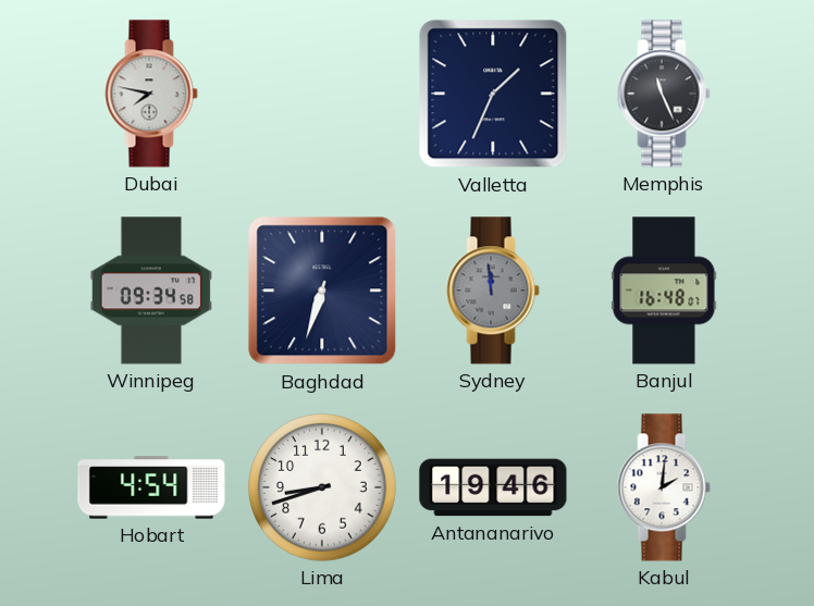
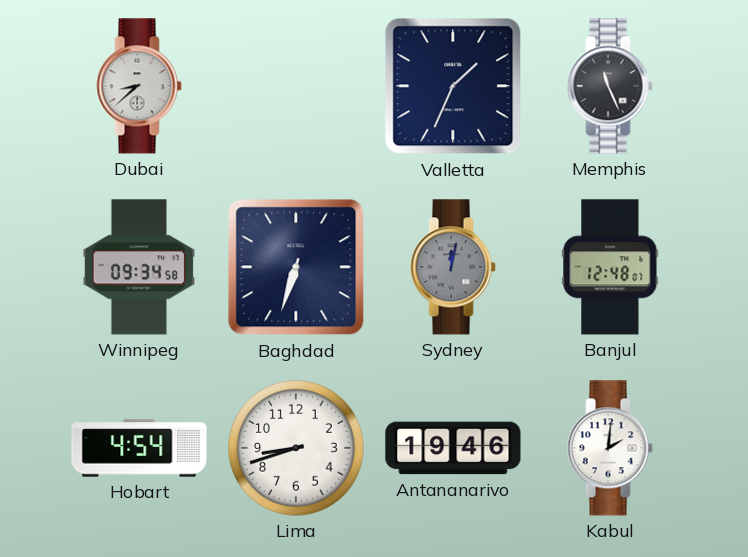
Dubai: 7:47 -> 8:38 (139, 86)
Sydney: 11:59 -> 12:02 (453, 267)
Banjul: 16:48 -> 12:48 (610, 267)
